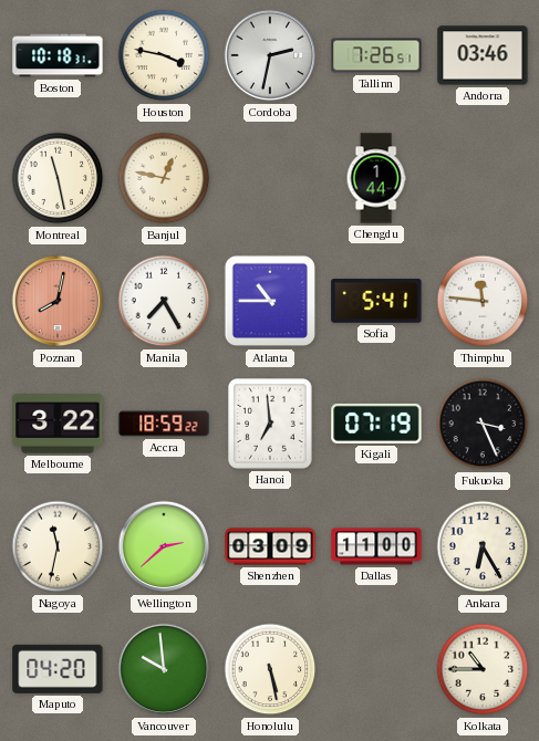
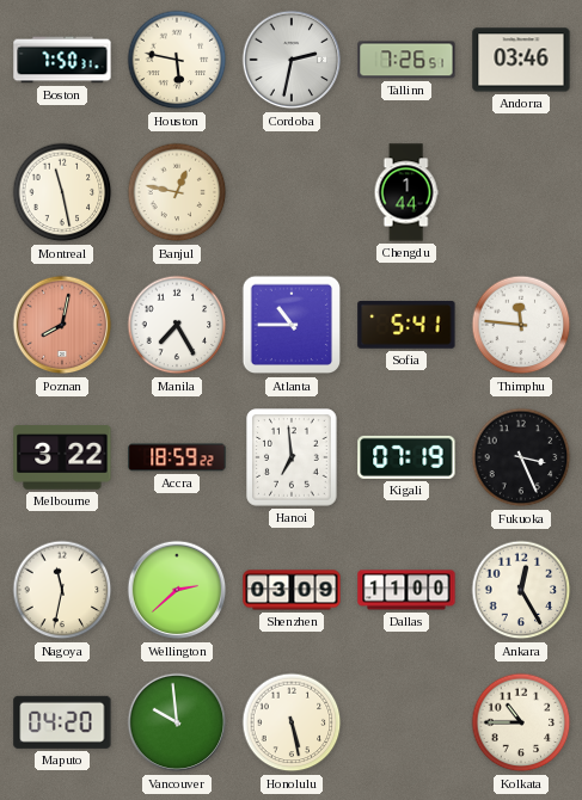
Boston: 10:18 -> 7:50 (62, 60)
Houston: 3:47 -> 5:47 (177, 60)
Ankara: 6:25 -> 12:25 (521, 590)
